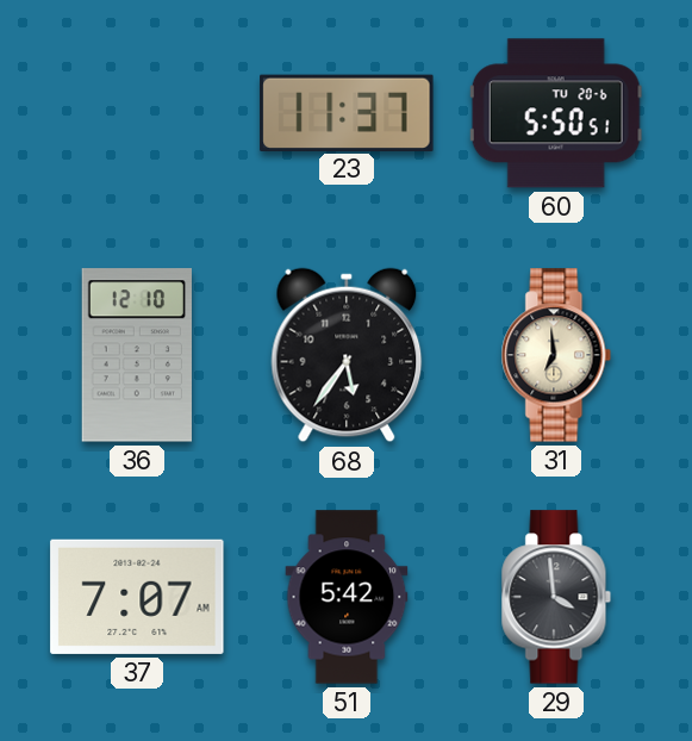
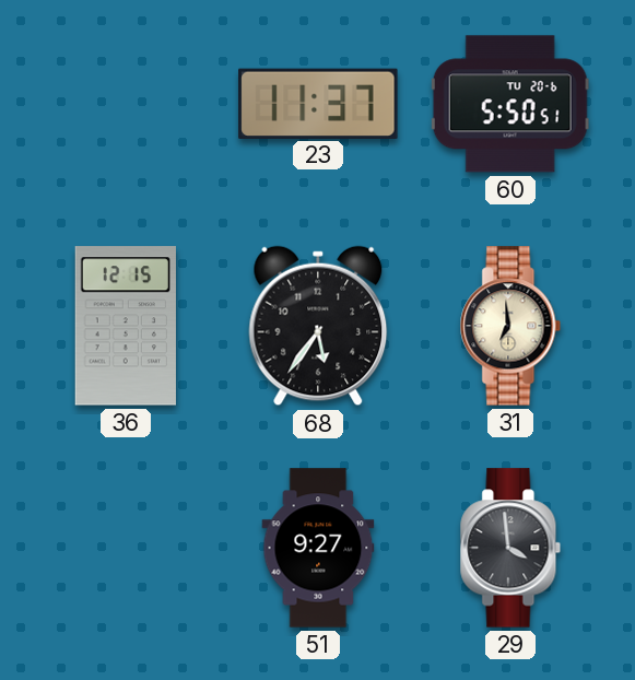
36: 12:10 -> 12:15 (126, 326)
37: 7:07 -> none (137, 597)
51: 5:42 -> 9:27 (318, 548)
